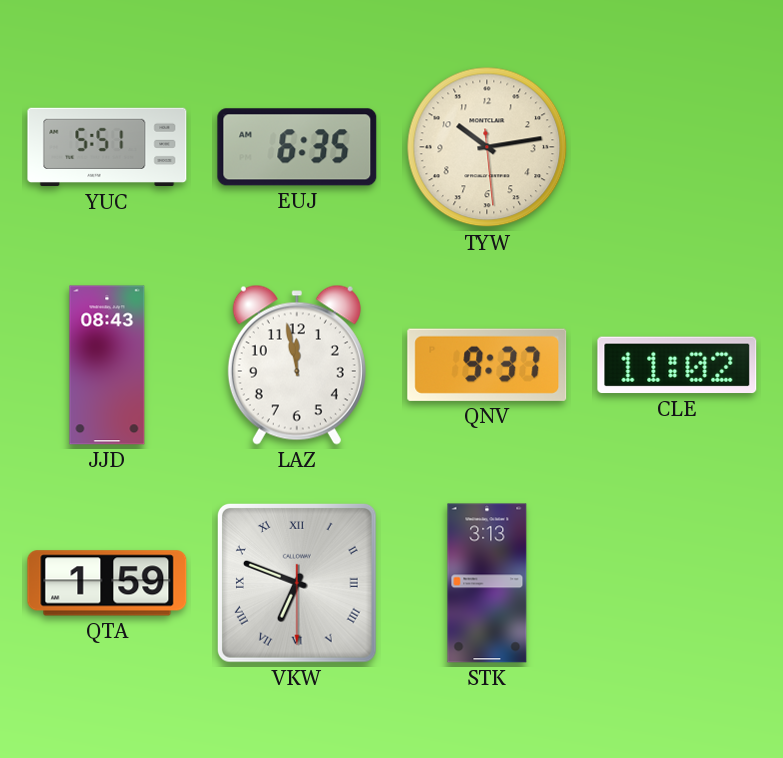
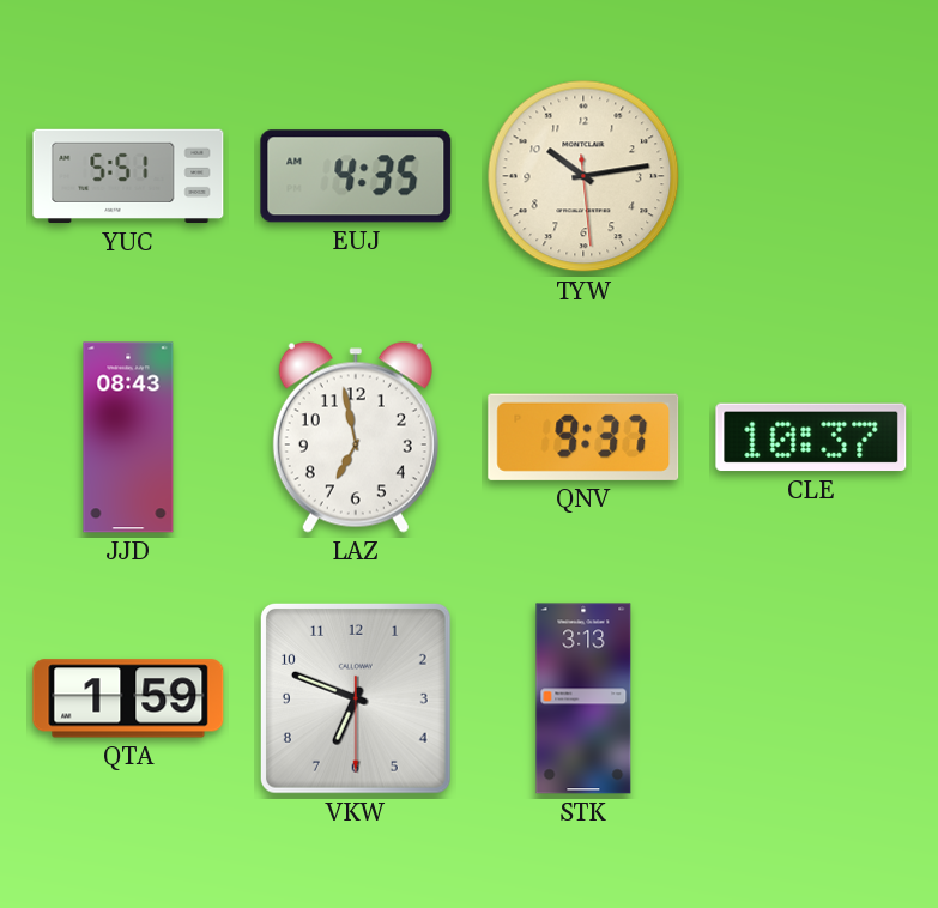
EUJ: 6:35 -> 4:35 (356, 176)
LAZ: 11:58 -> 6:58 (356, 437)
CLE: 11:02 -> 10:37 (811, 437)
VKW numerals: Roman -> Arabic (356, 698)
